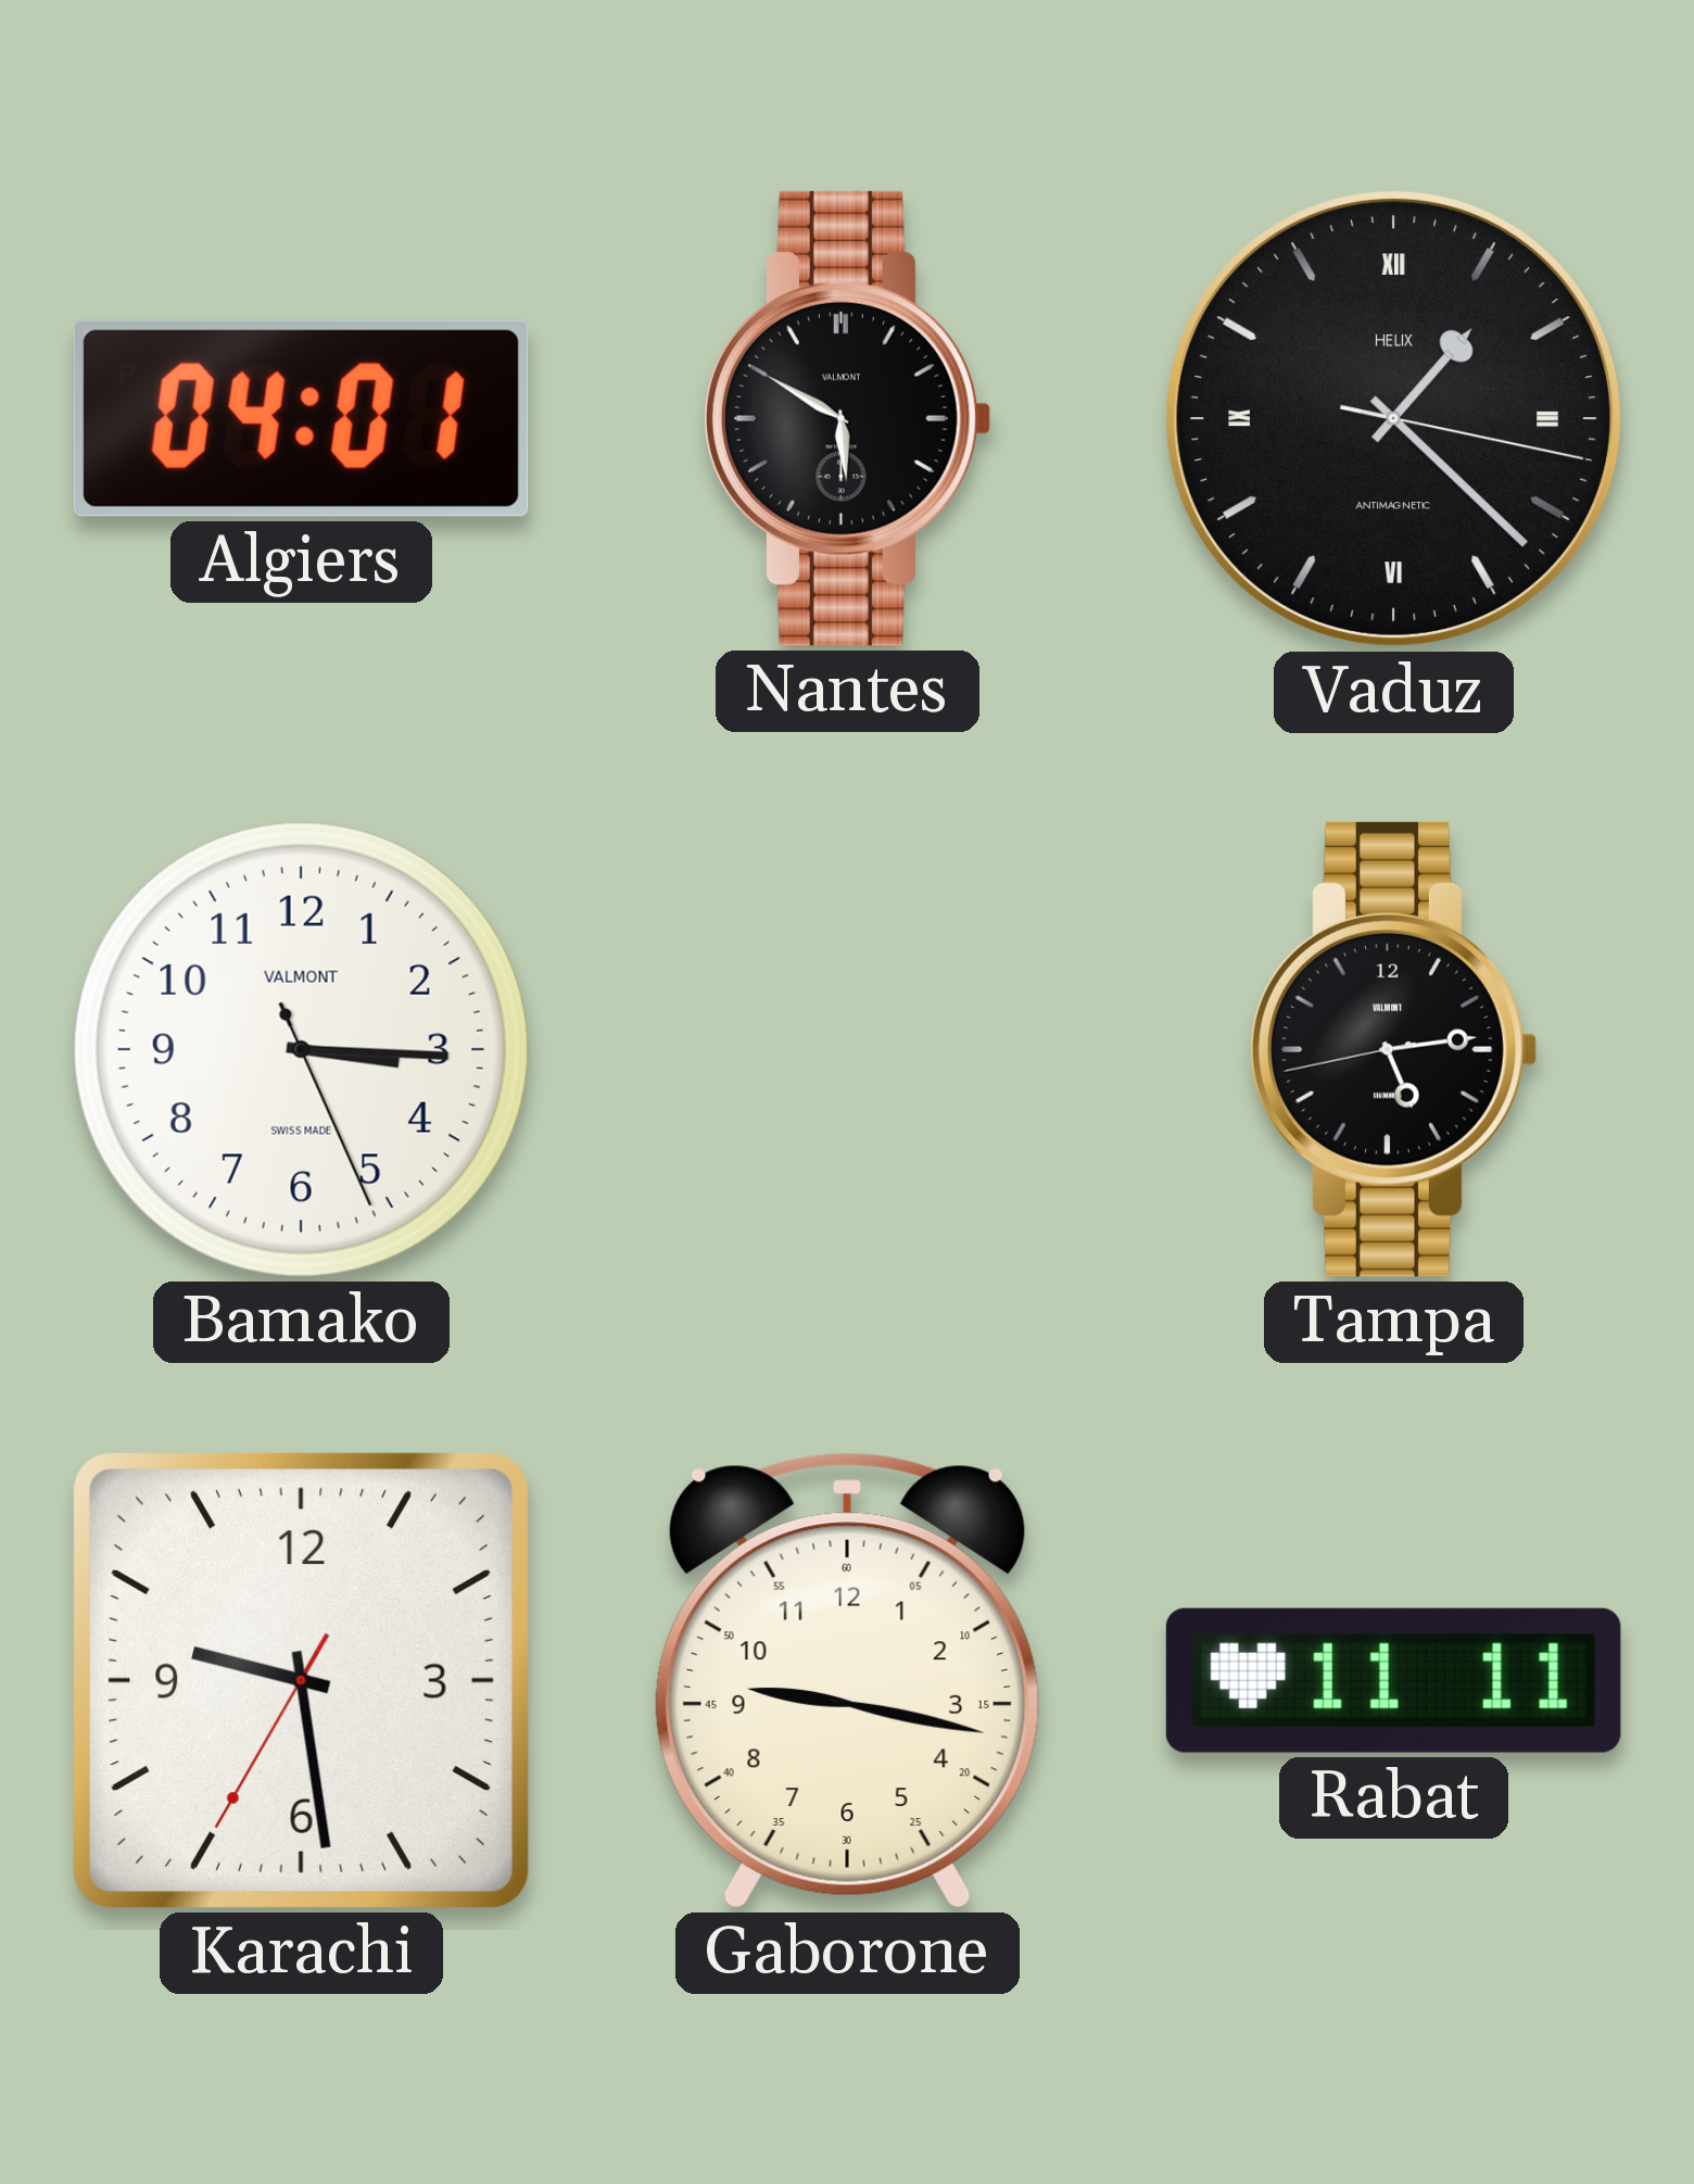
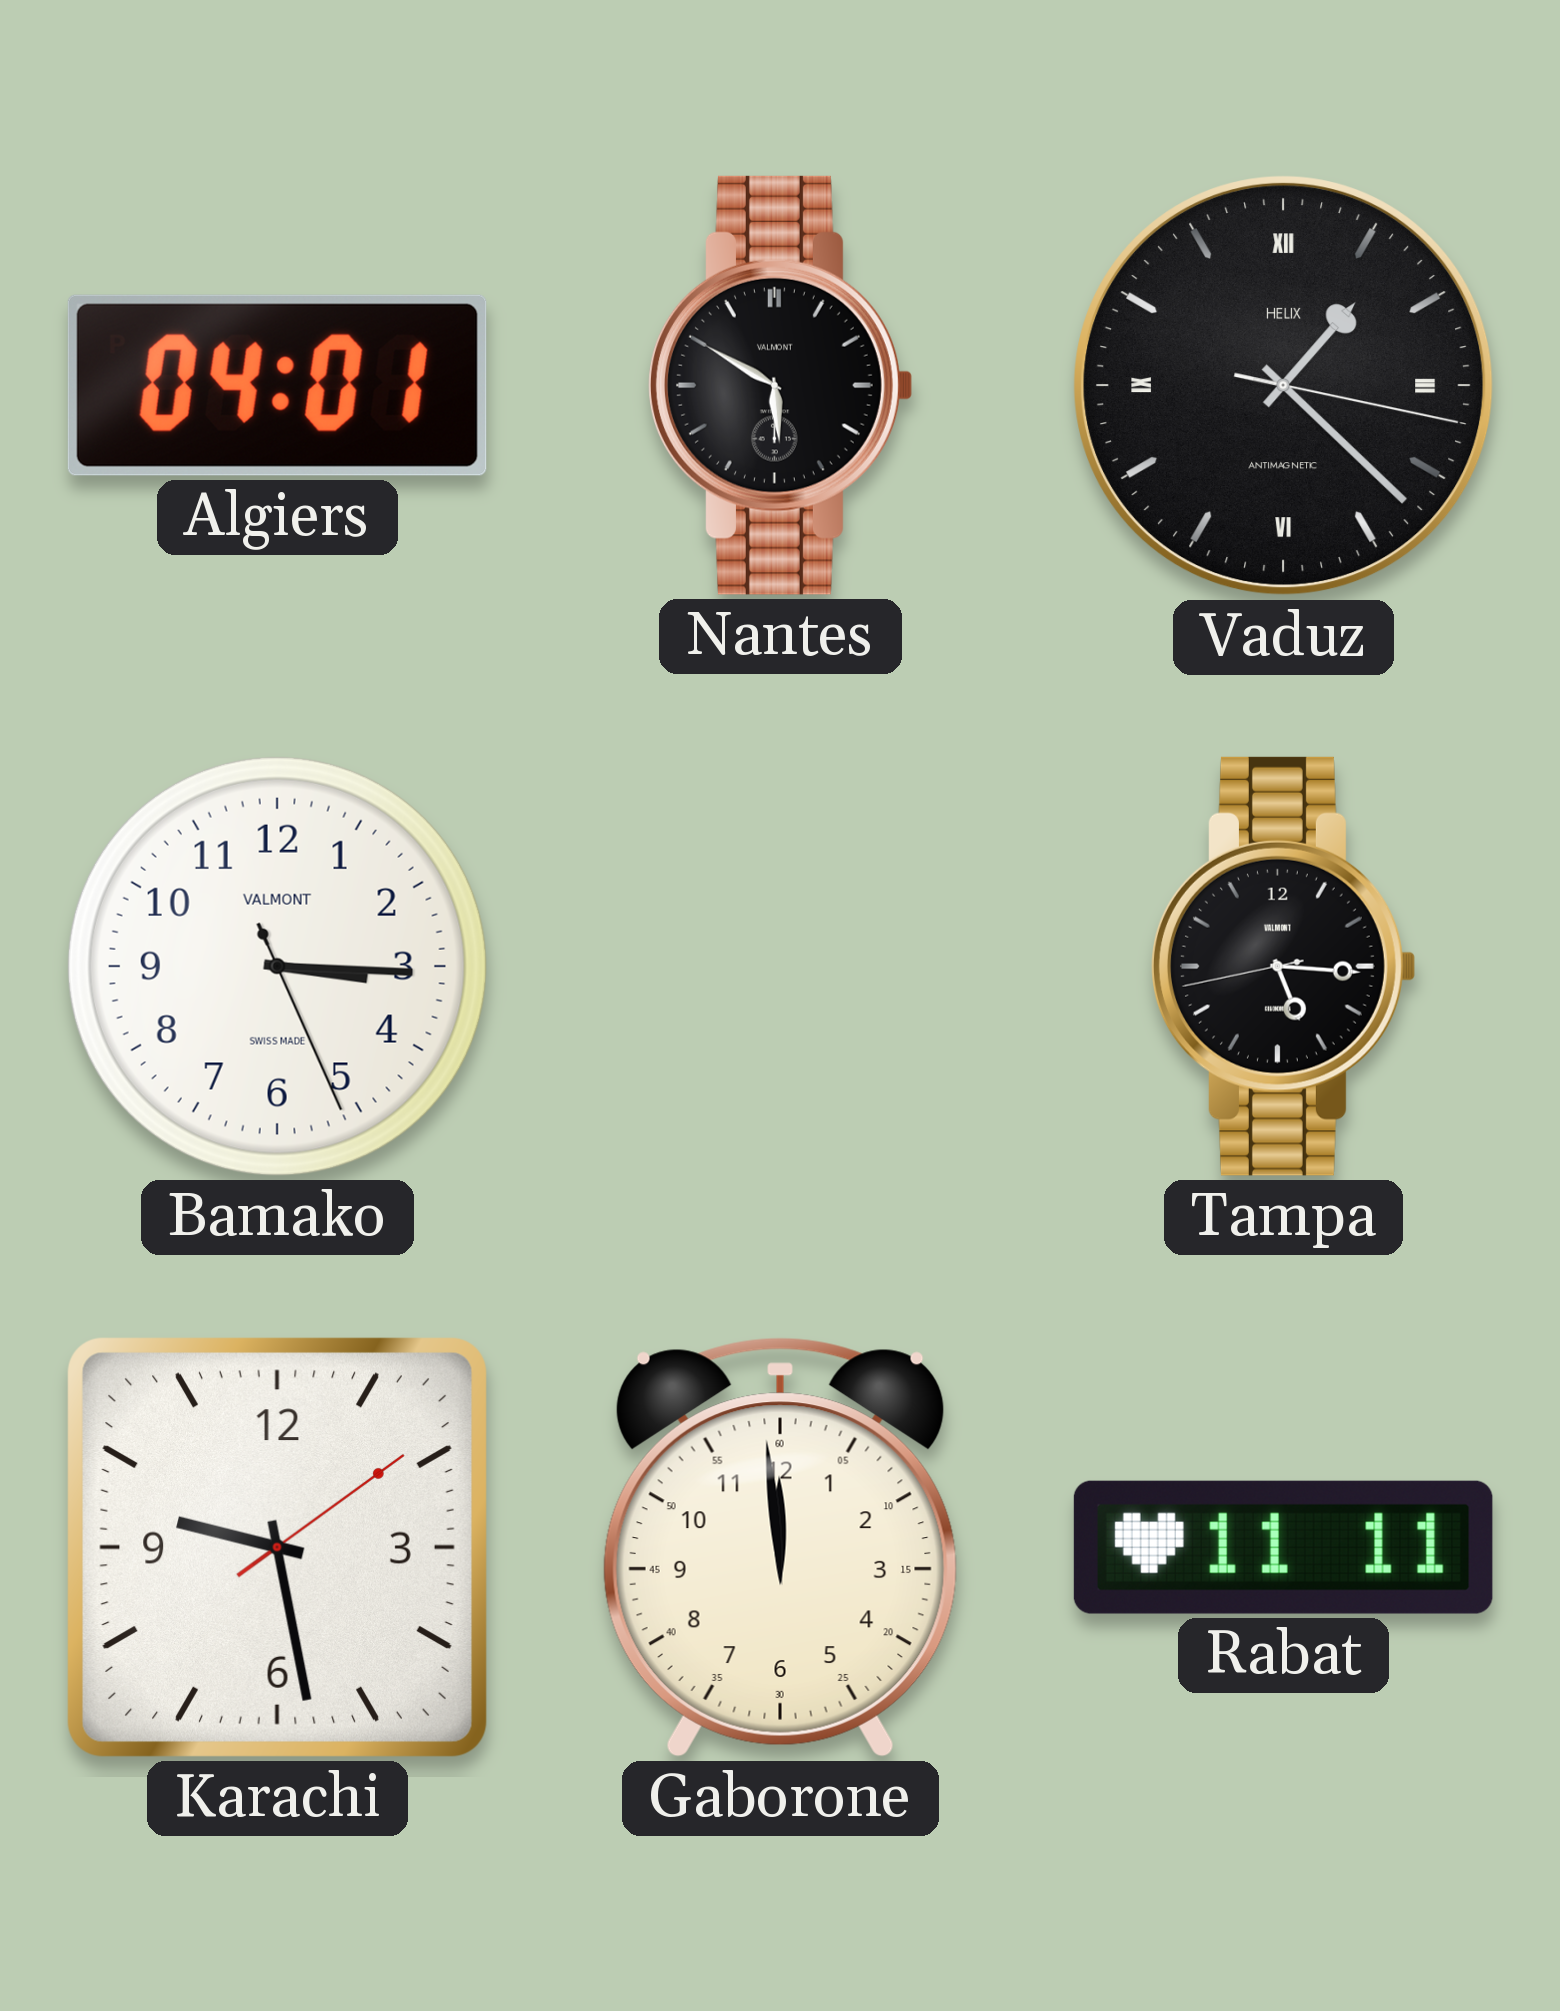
Tampa: 5:13 -> 5:15 (1284, 966)
Karachi: 9:28:35 -> 9:28:09 (277, 1547)
Gaborone: 9:17 -> 11:59 (780, 1547)
